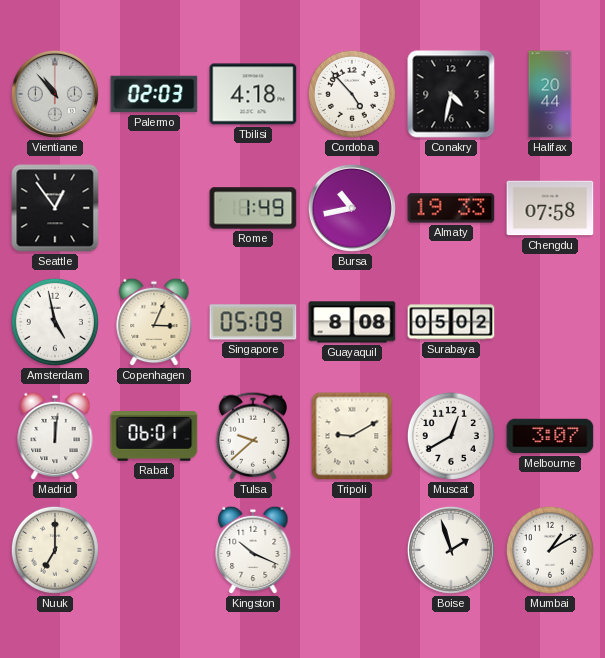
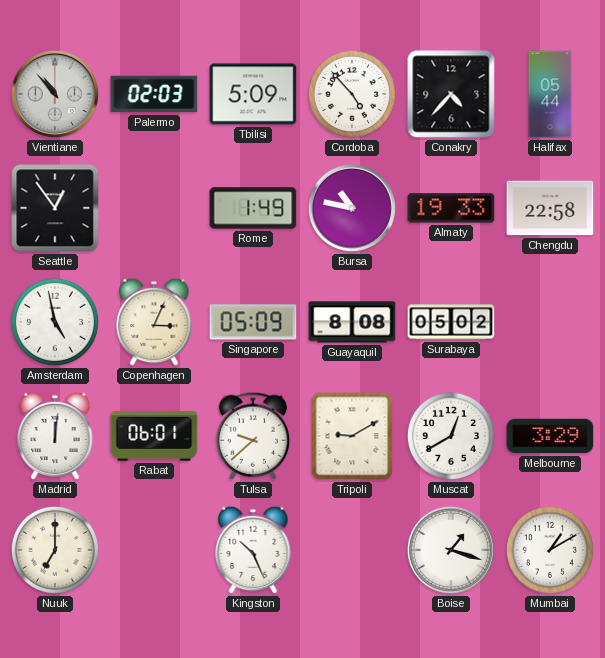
Tbilisi: 4:18 -> 5:09 (253, 94)
Conakry: 4:32 -> 4:37 (451, 94)
Halifax: 20:44 -> 05:44 (550, 94)
Bursa: 10:43 -> 10:47 (352, 208)
Chengdu: 07:58 -> 22:58 (550, 208)
Melbourne: 3:07 -> 3:29 (550, 436)
Kingston: 10:19 -> 10:26 (253, 550)
Boise: 1:57 -> 1:18 (451, 550)
